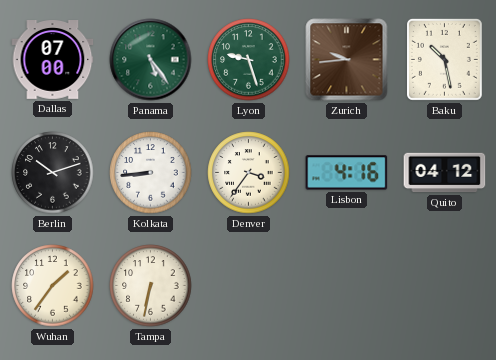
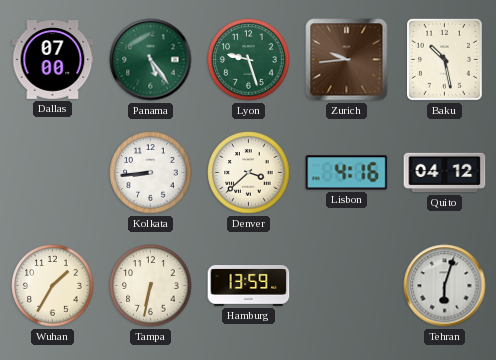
Berlin: 10:12 -> none (53, 173)
Denver: 3:36 -> 3:38 (249, 173)
Wuhan: 1:36 -> 1:35 (53, 286)
Hamburg: none -> 13:59 (249, 286)
Tehran: none -> 6:03 (445, 286)
